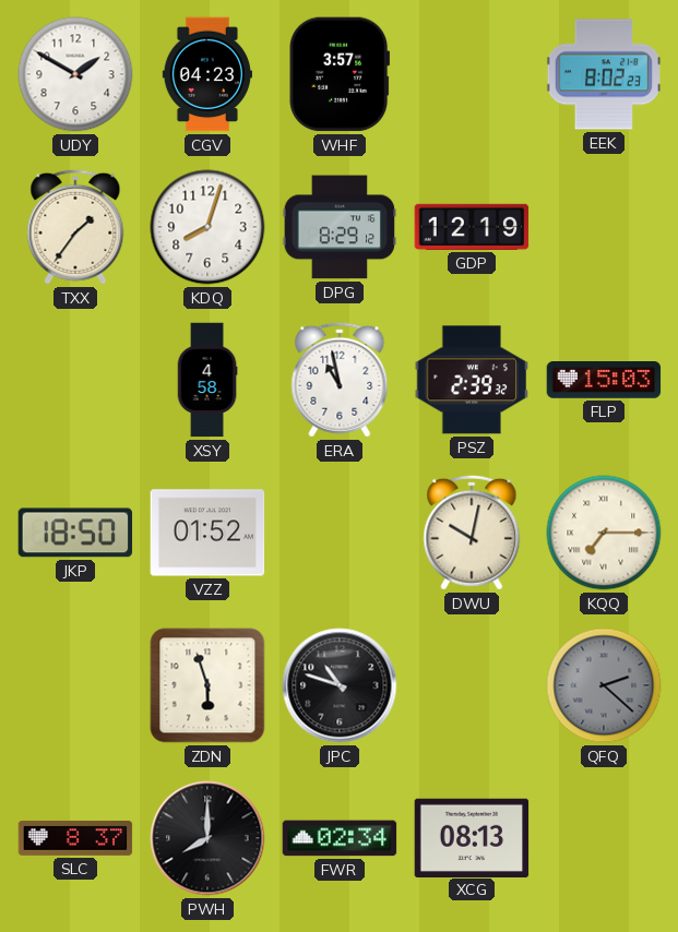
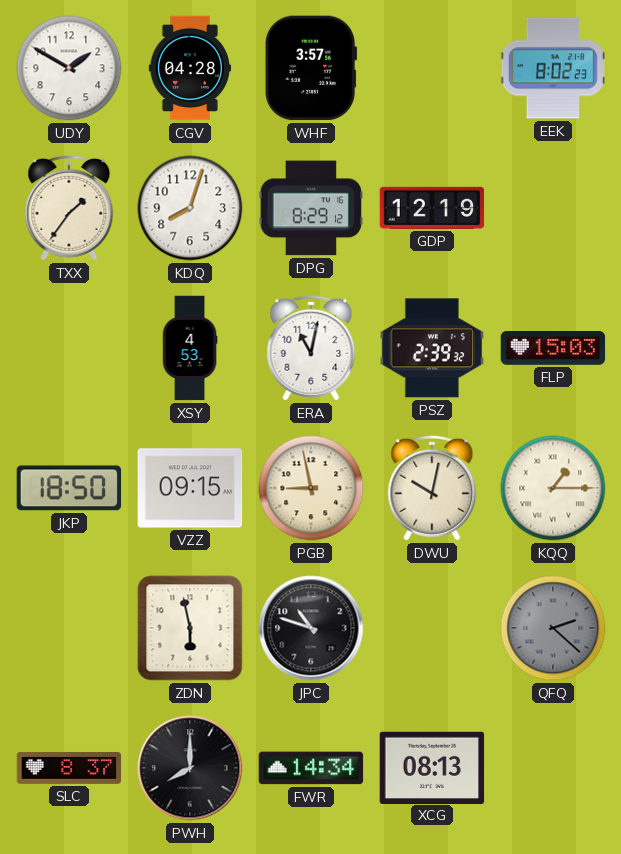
CGV: 04:23 -> 04:28 (189, 68)
XSY: 4:58 -> 4:53 (190, 348)
ERA: 10:58 -> 11:02 (311, 348)
VZZ: 01:52 -> 09:15 (190, 488)
PGB: none -> 8:58 (311, 488)
KQQ: 7:15 -> 1:15 (553, 488)
ZDN: 5:57 -> 5:58 (190, 628)
FWR: 02:34 -> 14:34 (311, 768)
